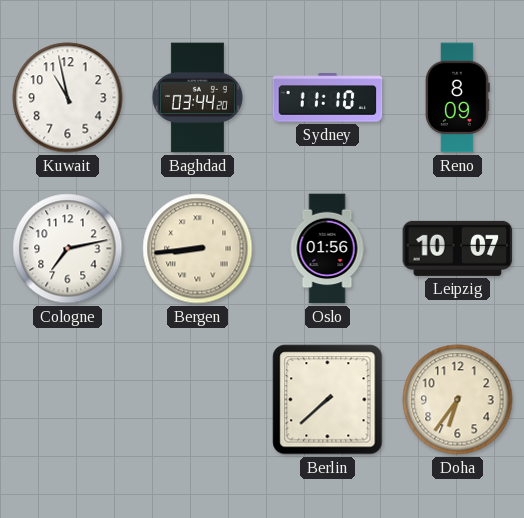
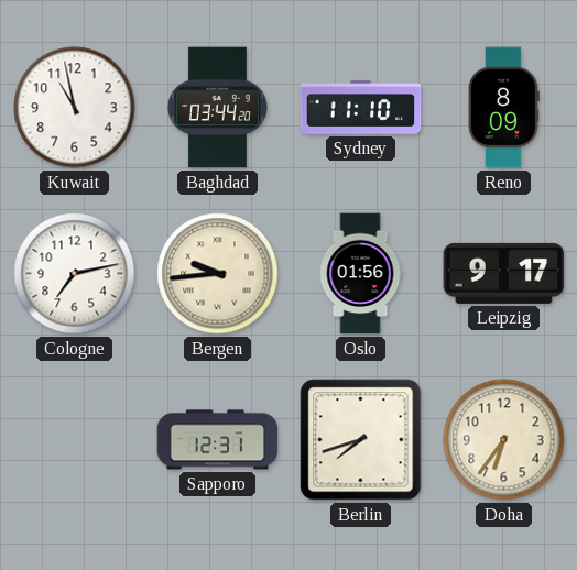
Bergen: 8:44 -> 9:44 (218, 274)
Leipzig: 10:07 -> 9:17 (504, 273)
Sapporo: none -> 12:31 (218, 440)
Berlin: 7:38 -> 7:42 (361, 440)
